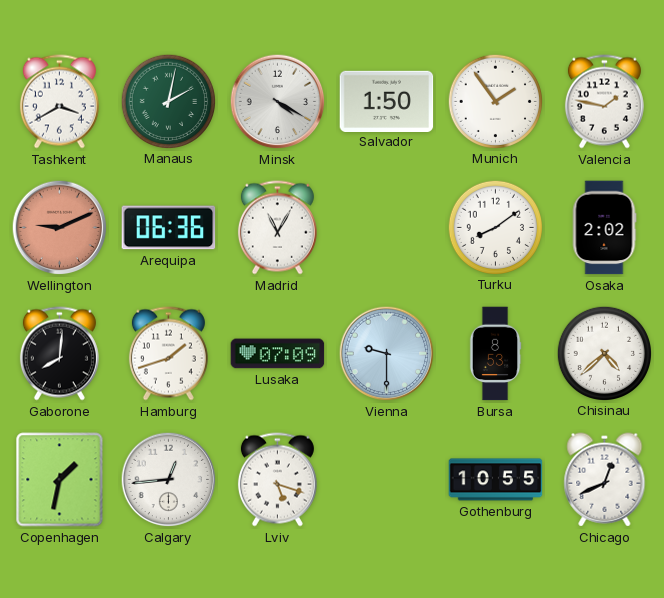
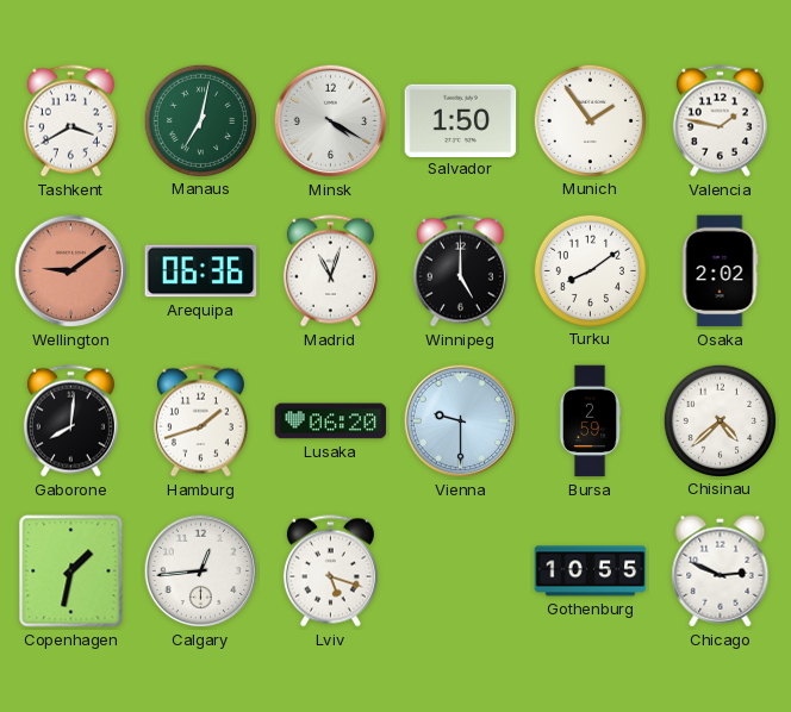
Manaus: 2:02 -> 7:02 (200, 120)
Wellington: 9:11 -> 9:09 (71, 271)
Madrid: 11:05 -> 11:03 (330, 271)
Winnipeg: none -> 5:00 (460, 271)
Lusaka: 07:09 -> 06:20 (331, 421)
Bursa: 8:53 -> 2:59 (590, 421)
Chicago: 12:41 -> 2:49 (721, 572)
